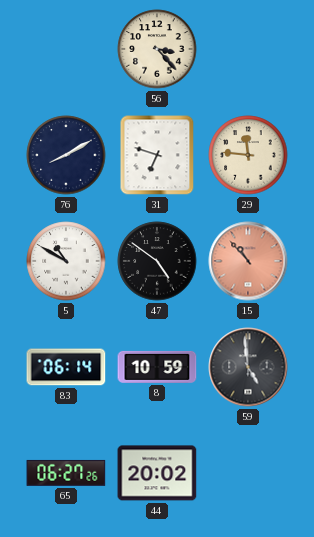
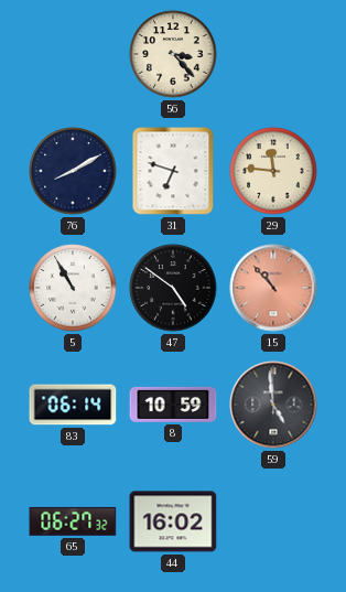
5: 10:50 -> 10:55 (73, 288)
65: 06:27:26 -> 06:27:32 (73, 521)
44: 20:02 -> 16:02 (173, 521)
